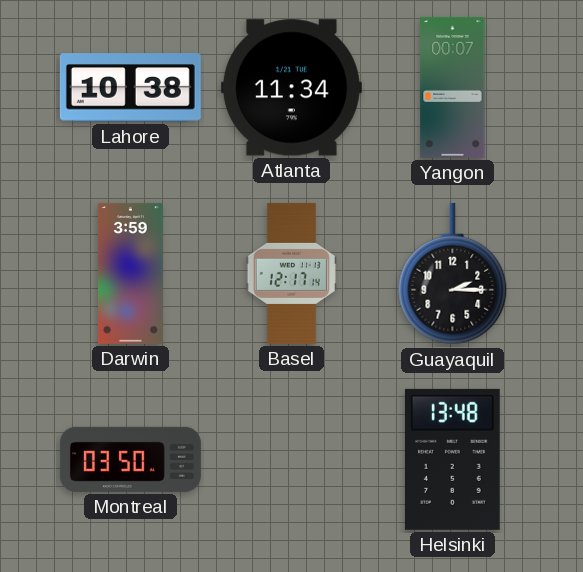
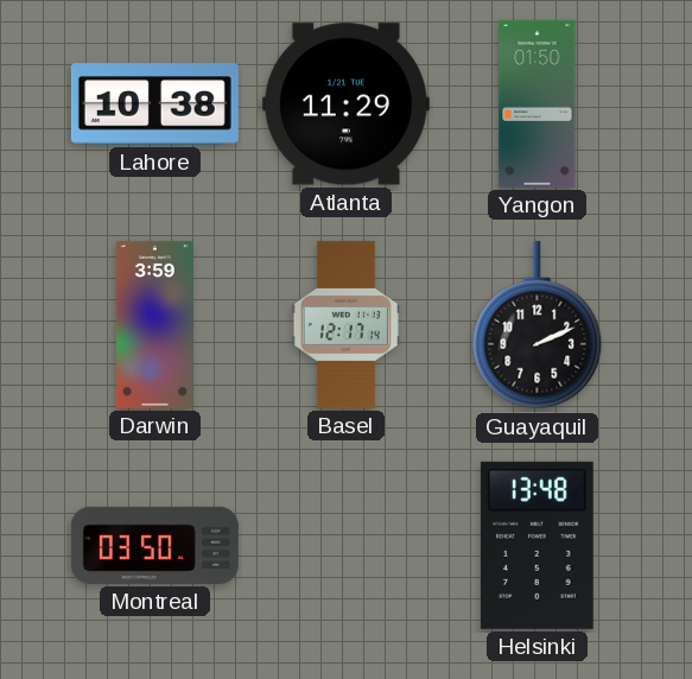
Atlanta: 11:34 -> 11:29 (345, 104)
Yangon: 00:07 -> 01:50 (538, 103)
Guayaquil: 2:15 -> 2:11 (538, 325)
